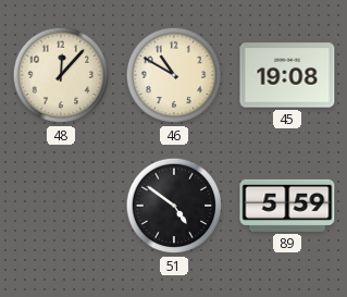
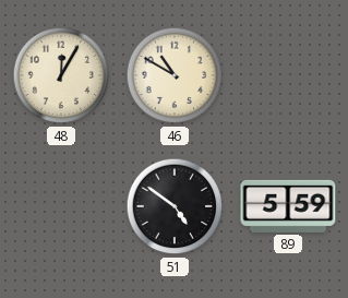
48: 12:07 -> 12:05 (61, 75)
45: 19:08 -> none (287, 75)
